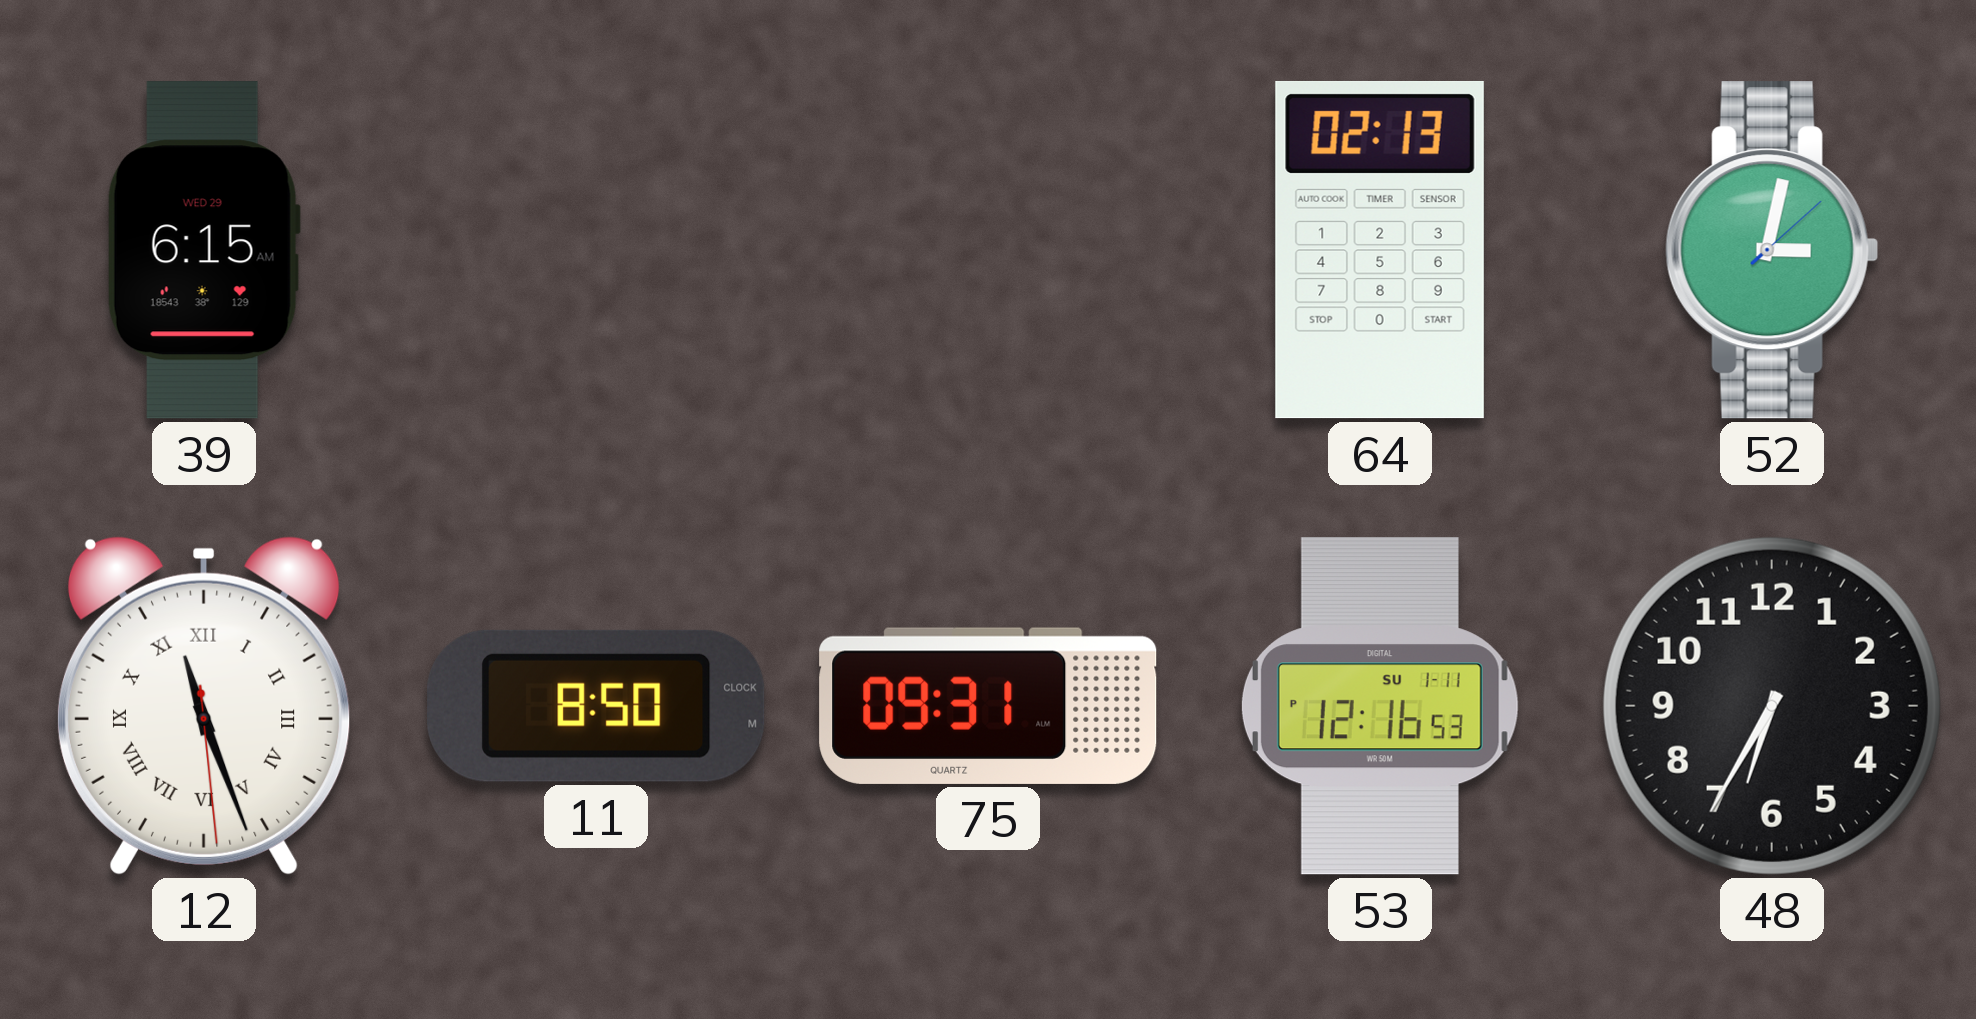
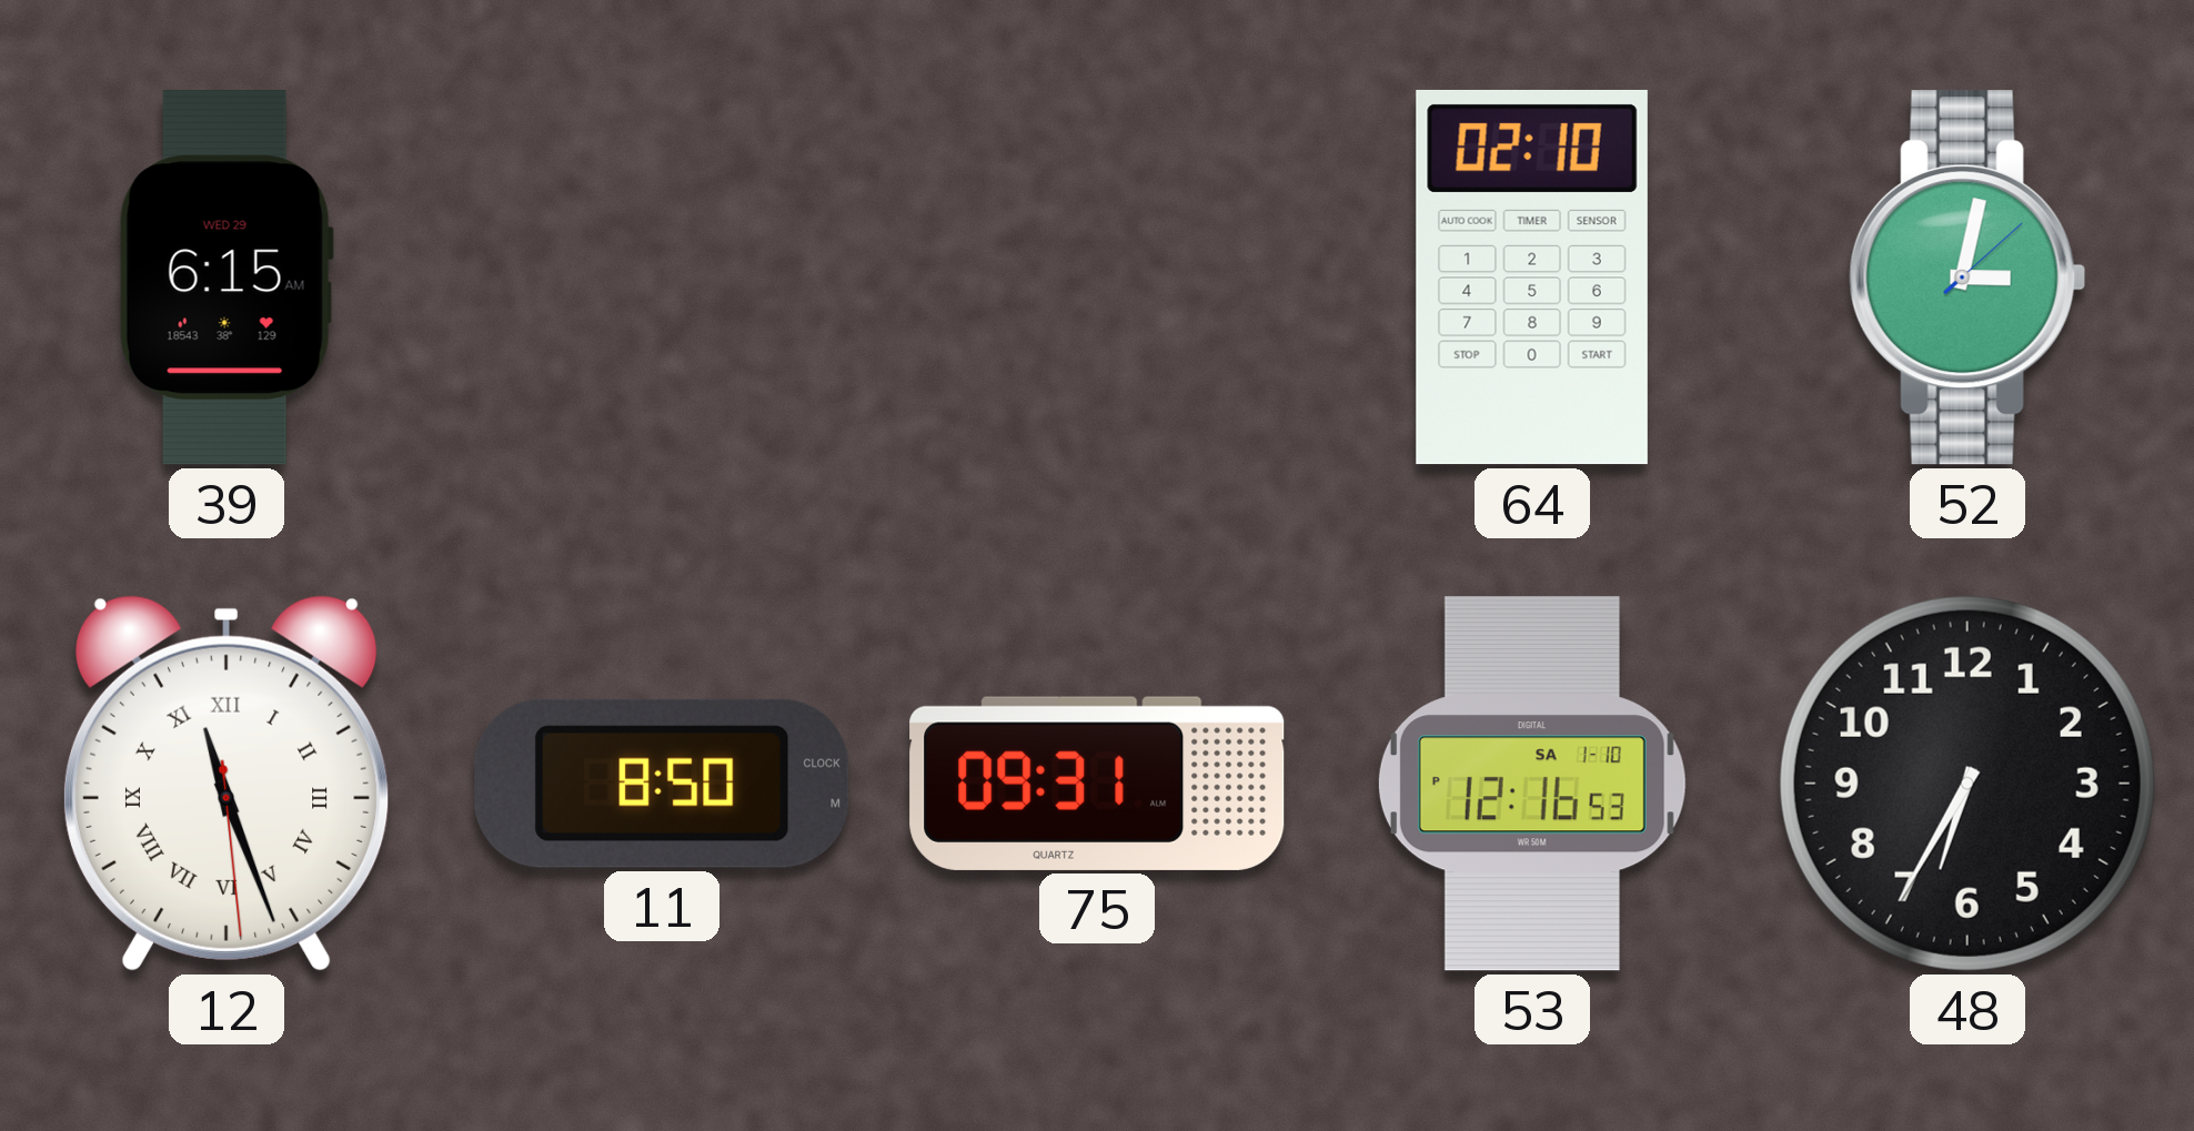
64: 02:13 -> 02:10 (1532, 277)
53 date: SU 1-11 -> SA 1-10 (1532, 784)
